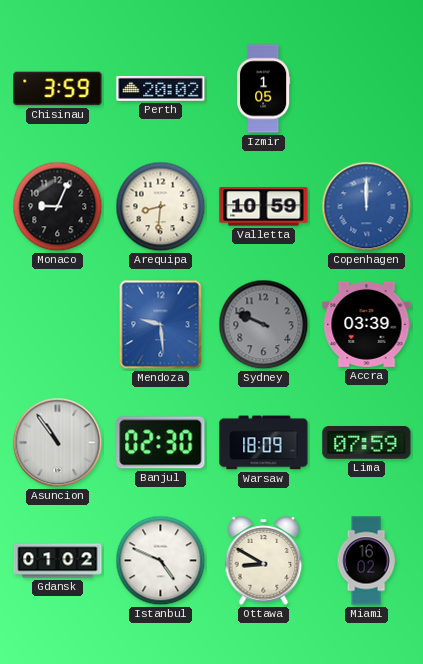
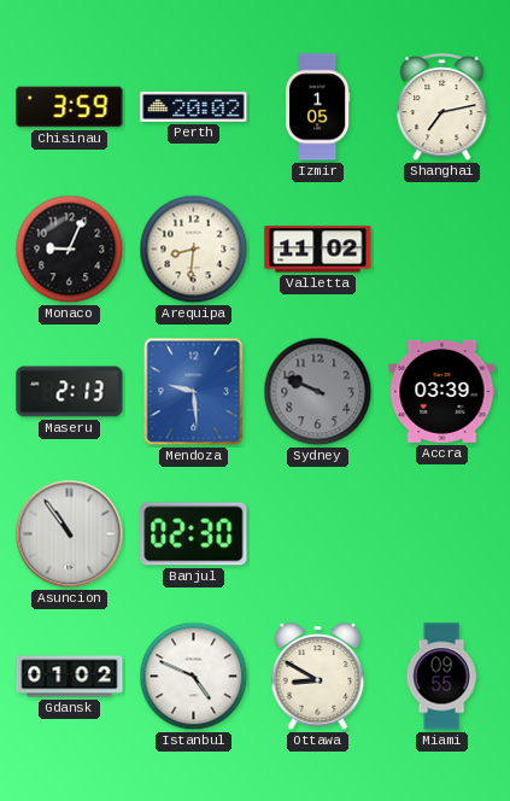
Shanghai: none -> 7:13 (442, 107)
Valletta: 10:59 -> 11:02 (318, 250)
Copenhagen: 12:00 -> none (367, 207)
Maseru: none -> 2:13 (70, 392)
Warsaw: 18:09 -> none (264, 443)
Lima: 07:59 -> none (367, 443)
Miami: 16:02 -> 09:55 (441, 677)
